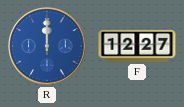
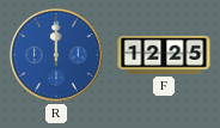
F: 12:27 -> 12:25 (164, 55)
